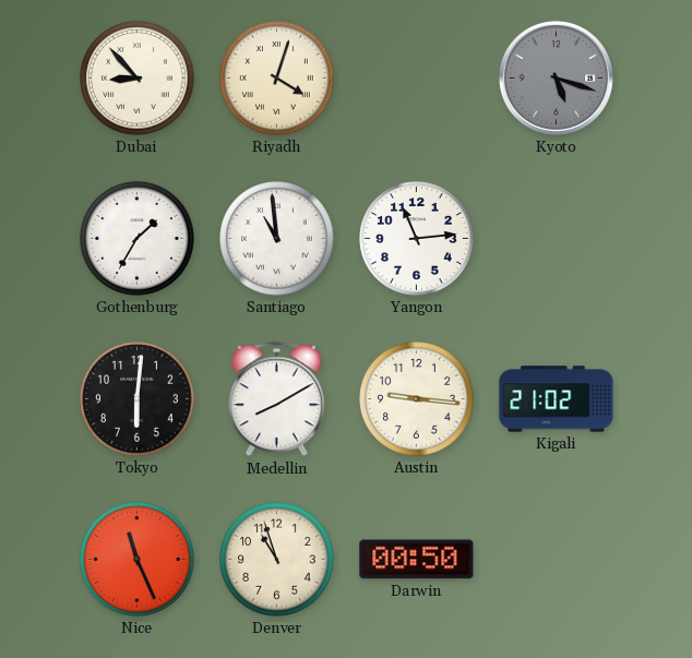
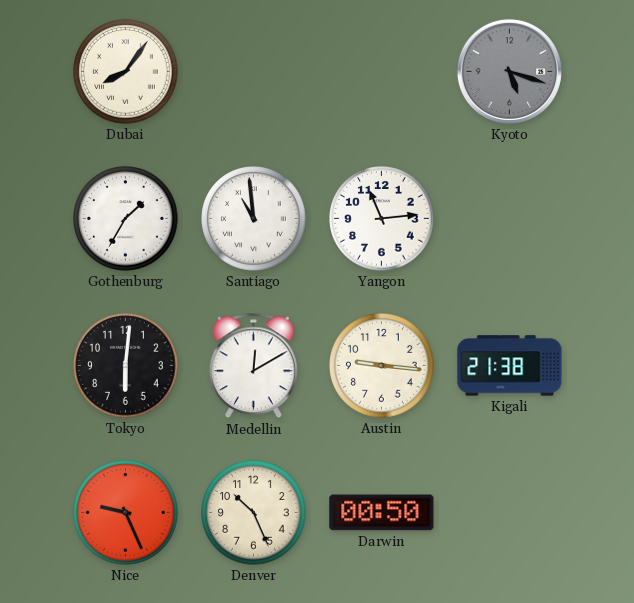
Dubai: 8:53 -> 8:06 (126, 72)
Riyadh: 4:03 -> none (277, 79)
Medellin: 8:10 -> 12:10 (253, 366)
Kigali: 21:02 -> 21:38 (510, 366)
Nice: 11:26 -> 9:26 (126, 513)
Denver: 10:57 -> 10:26 (254, 513)
